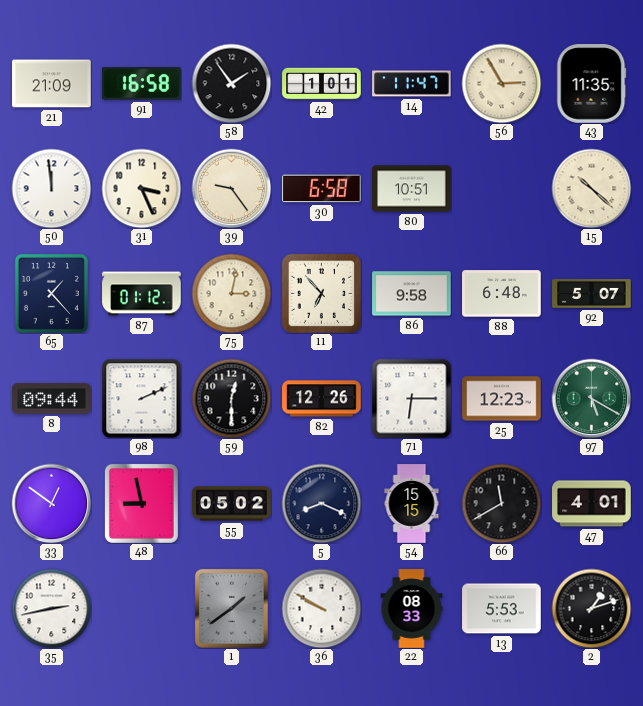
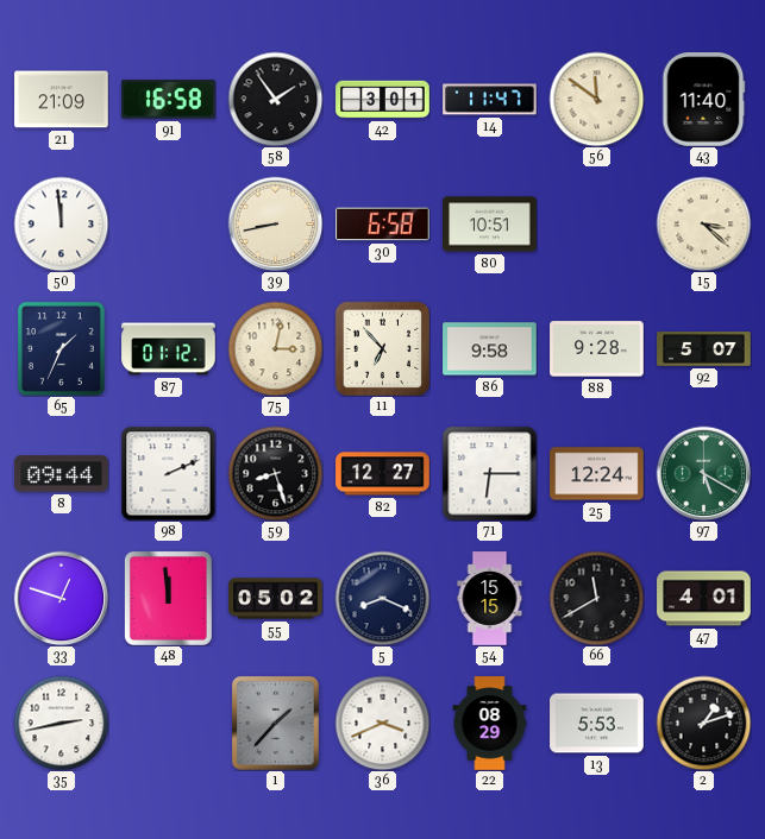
42: 1:01 -> 3:01 (383, 100)
56: 2:55 -> 11:51 (596, 99)
43: 11:35 -> 11:40 (704, 100)
31: 3:26 -> none (141, 188)
39: 9:24 -> 8:43 (275, 223)
15: 10:22 -> 3:22 (703, 223)
65: 1:23 -> 1:34 (61, 348)
88: 6:48 -> 9:28 (597, 349)
59: 12:30 -> 8:27 (275, 473)
82: 12:26 -> 12:27 (383, 474)
25: 12:23 -> 12:24 (597, 474)
33: 12:51 -> 12:48 (61, 598)
48: 8:58 -> 11:59 (168, 598)
1: 1:39 -> 1:37 (275, 724)
36: 9:50 -> 3:41 (382, 723)
22: 08:33 -> 08:29 (490, 724)
